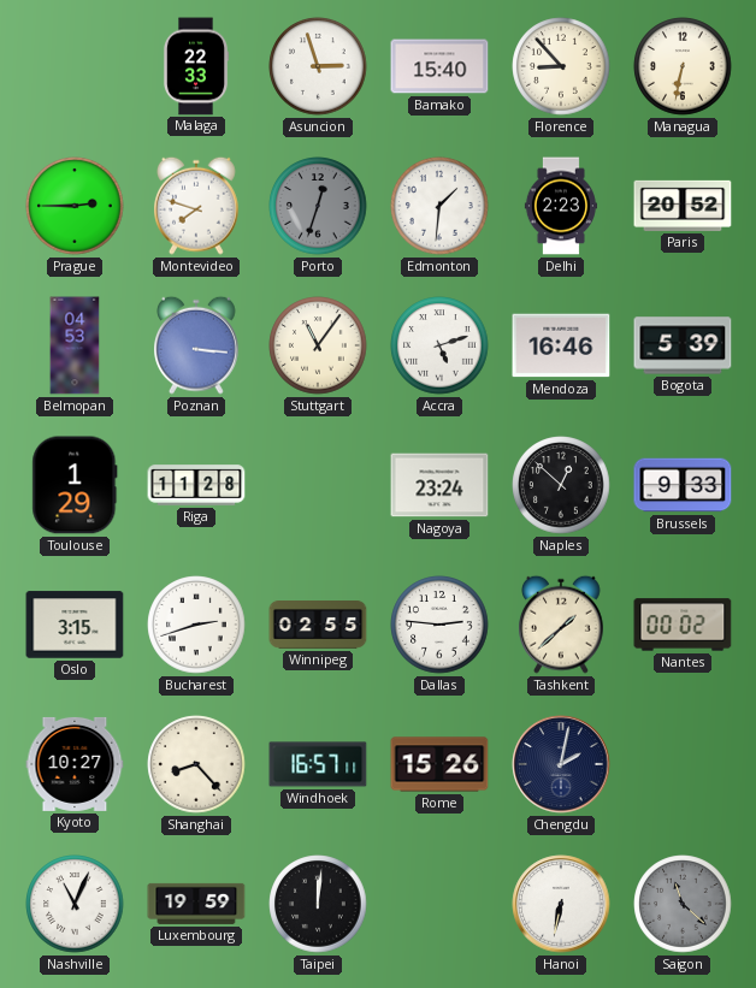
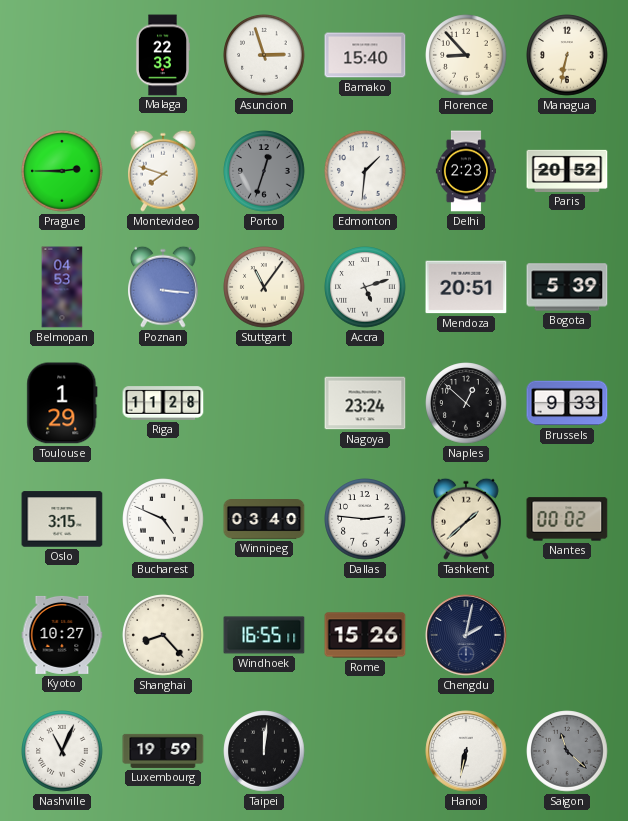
Mendoza: 16:46 -> 20:51 (466, 287)
Bucharest: 2:42 -> 4:49 (163, 519)
Winnipeg: 02:55 -> 03:40 (264, 520)
Windhoek: 16:57 -> 16:55 (264, 635)
